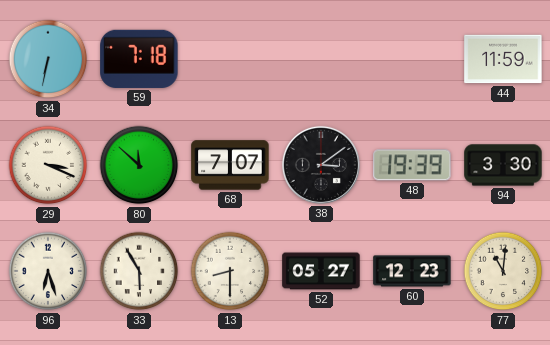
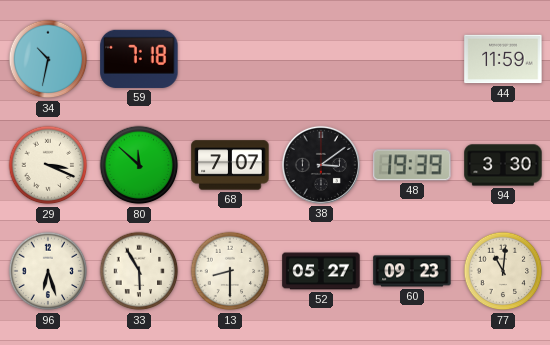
34: 6:32 -> 10:32 (48, 59)
60: 12:23 -> 09:23 (412, 271)
